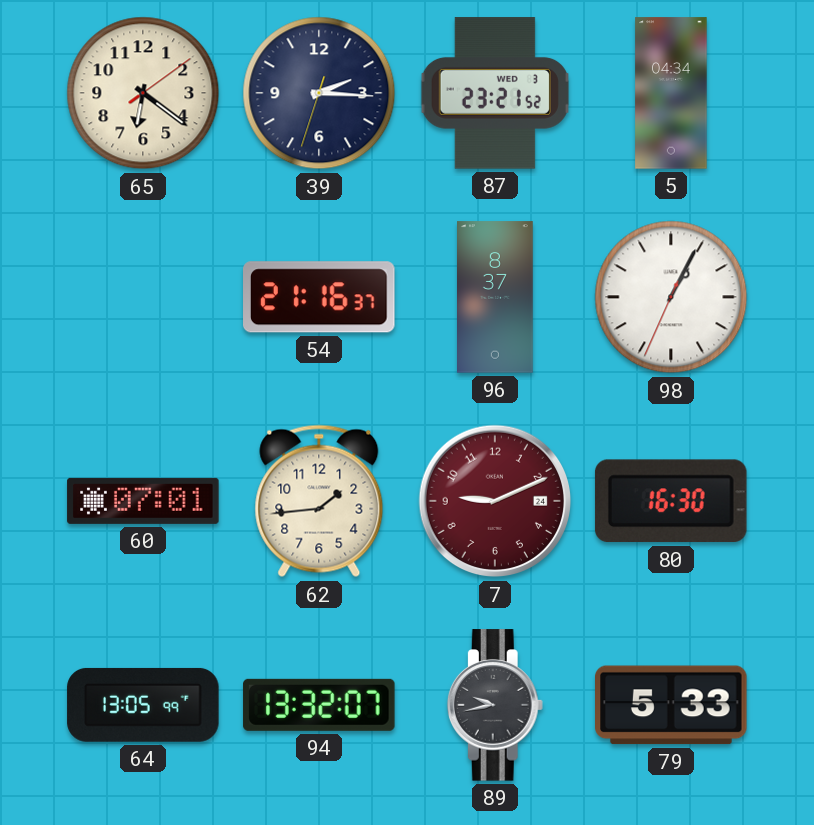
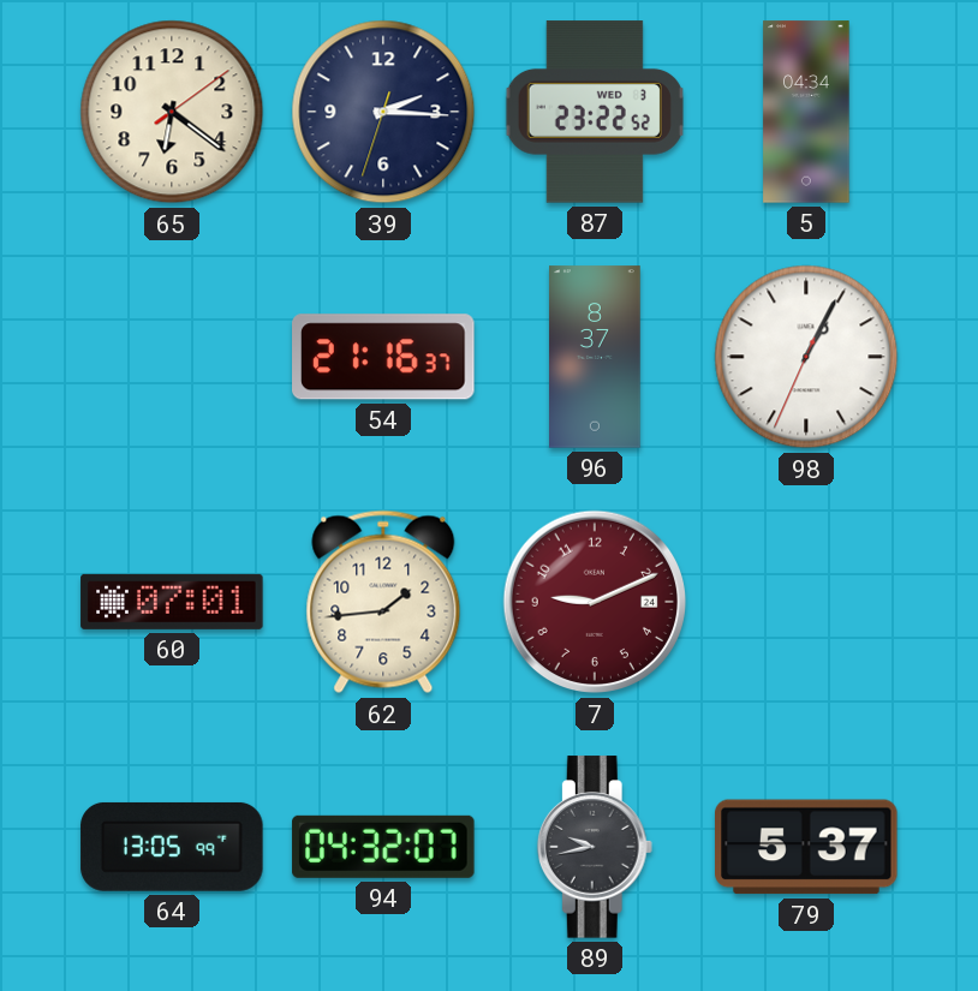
87: 23:21 -> 23:22 (595, 112)
80: 16:30 -> none (671, 501)
94: 13:32 -> 04:32 (383, 847)
79: 5:33 -> 5:37 (806, 847)
